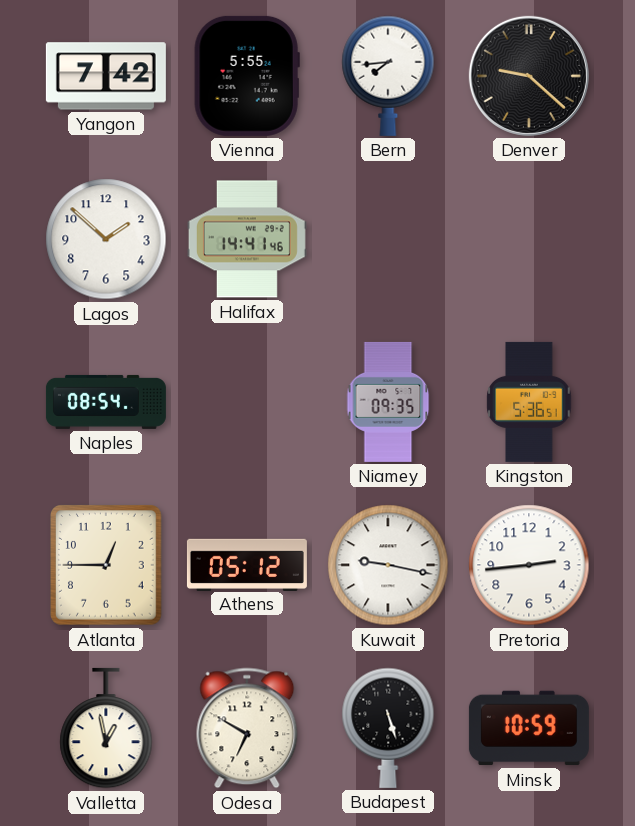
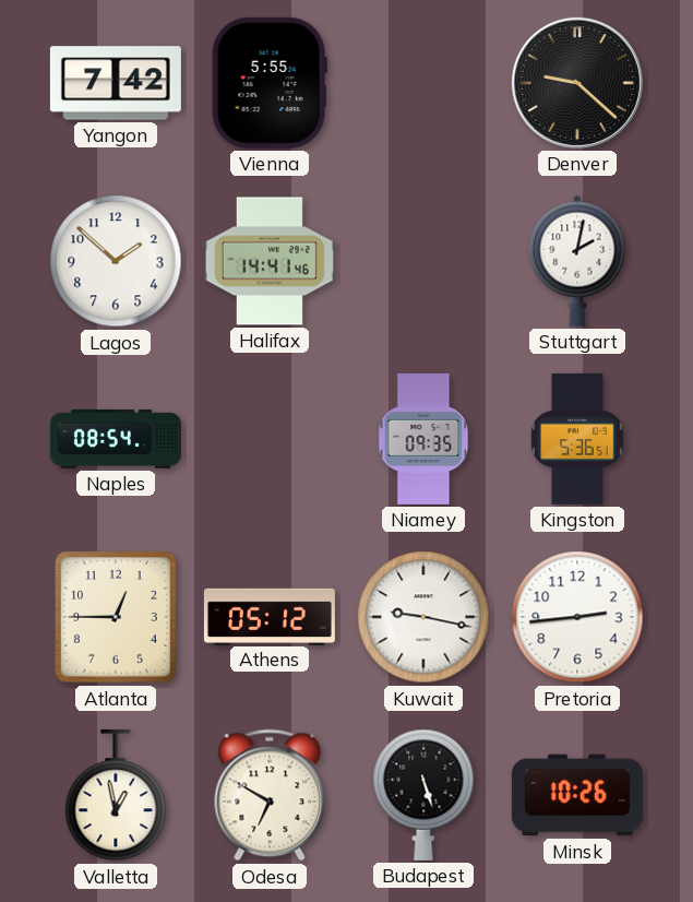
Bern: 7:44 -> none (388, 76)
Stuttgart: none -> 2:02 (577, 261)
Minsk: 10:59 -> 10:26 (577, 795)
